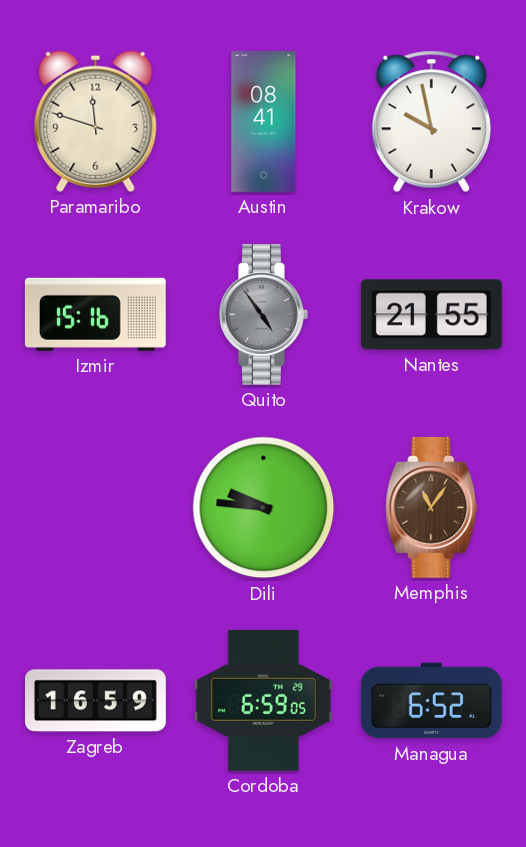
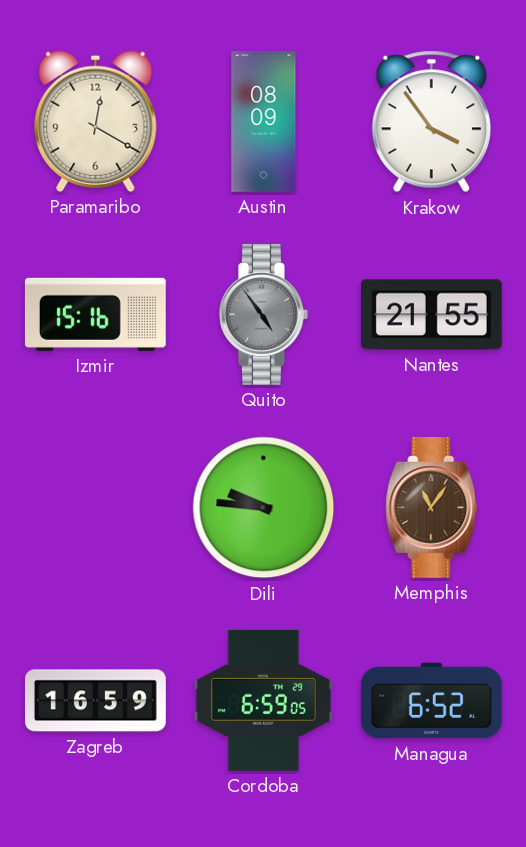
Paramaribo: 11:48 -> 12:20 (96, 121)
Austin: 08:41 -> 08:09 (264, 122)
Krakow: 9:58 -> 3:54 (431, 122)
